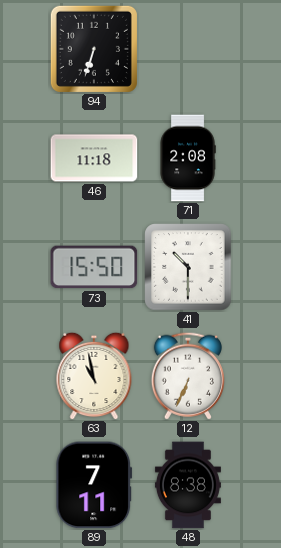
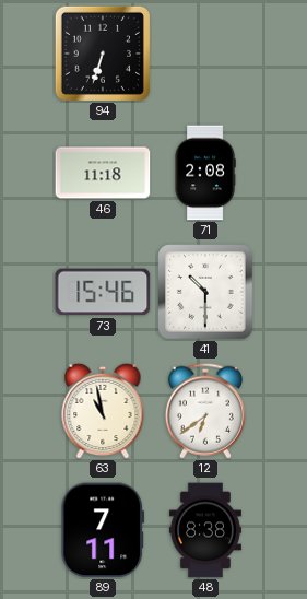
73: 15:50 -> 15:46 (103, 292)
12: 6:34 -> 6:39 (205, 411)
